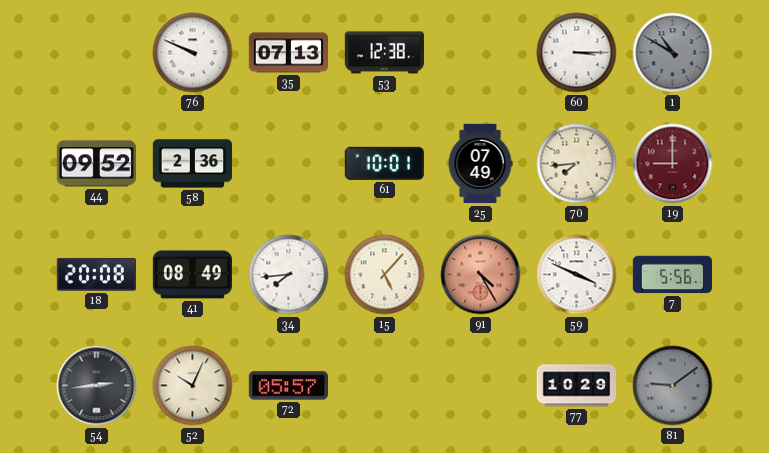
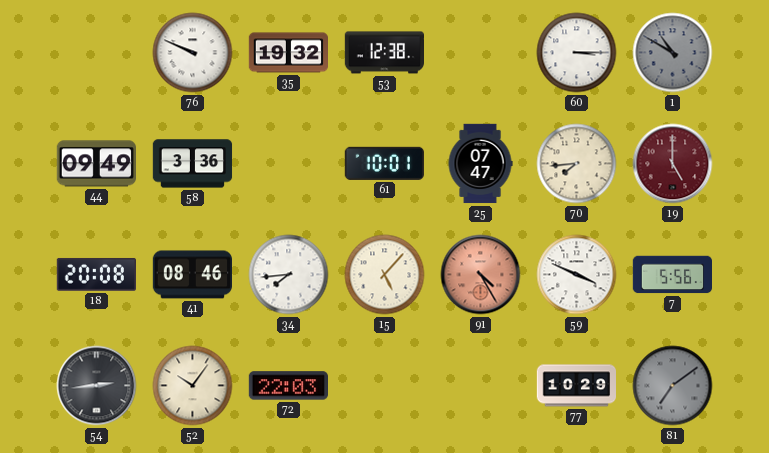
35: 07:13 -> 19:32 (288, 53)
44: 09:52 -> 09:49 (96, 164)
58: 2:36 -> 3:36 (193, 164)
25: 07:49 -> 07:47 (480, 164)
19: 9:00 -> 5:00 (673, 164)
41: 08:49 -> 08:46 (193, 275)
52: 10:04 -> 10:06 (193, 386)
72: 05:57 -> 22:03 (288, 386)
81: 9:09 -> 7:09 (673, 386)
